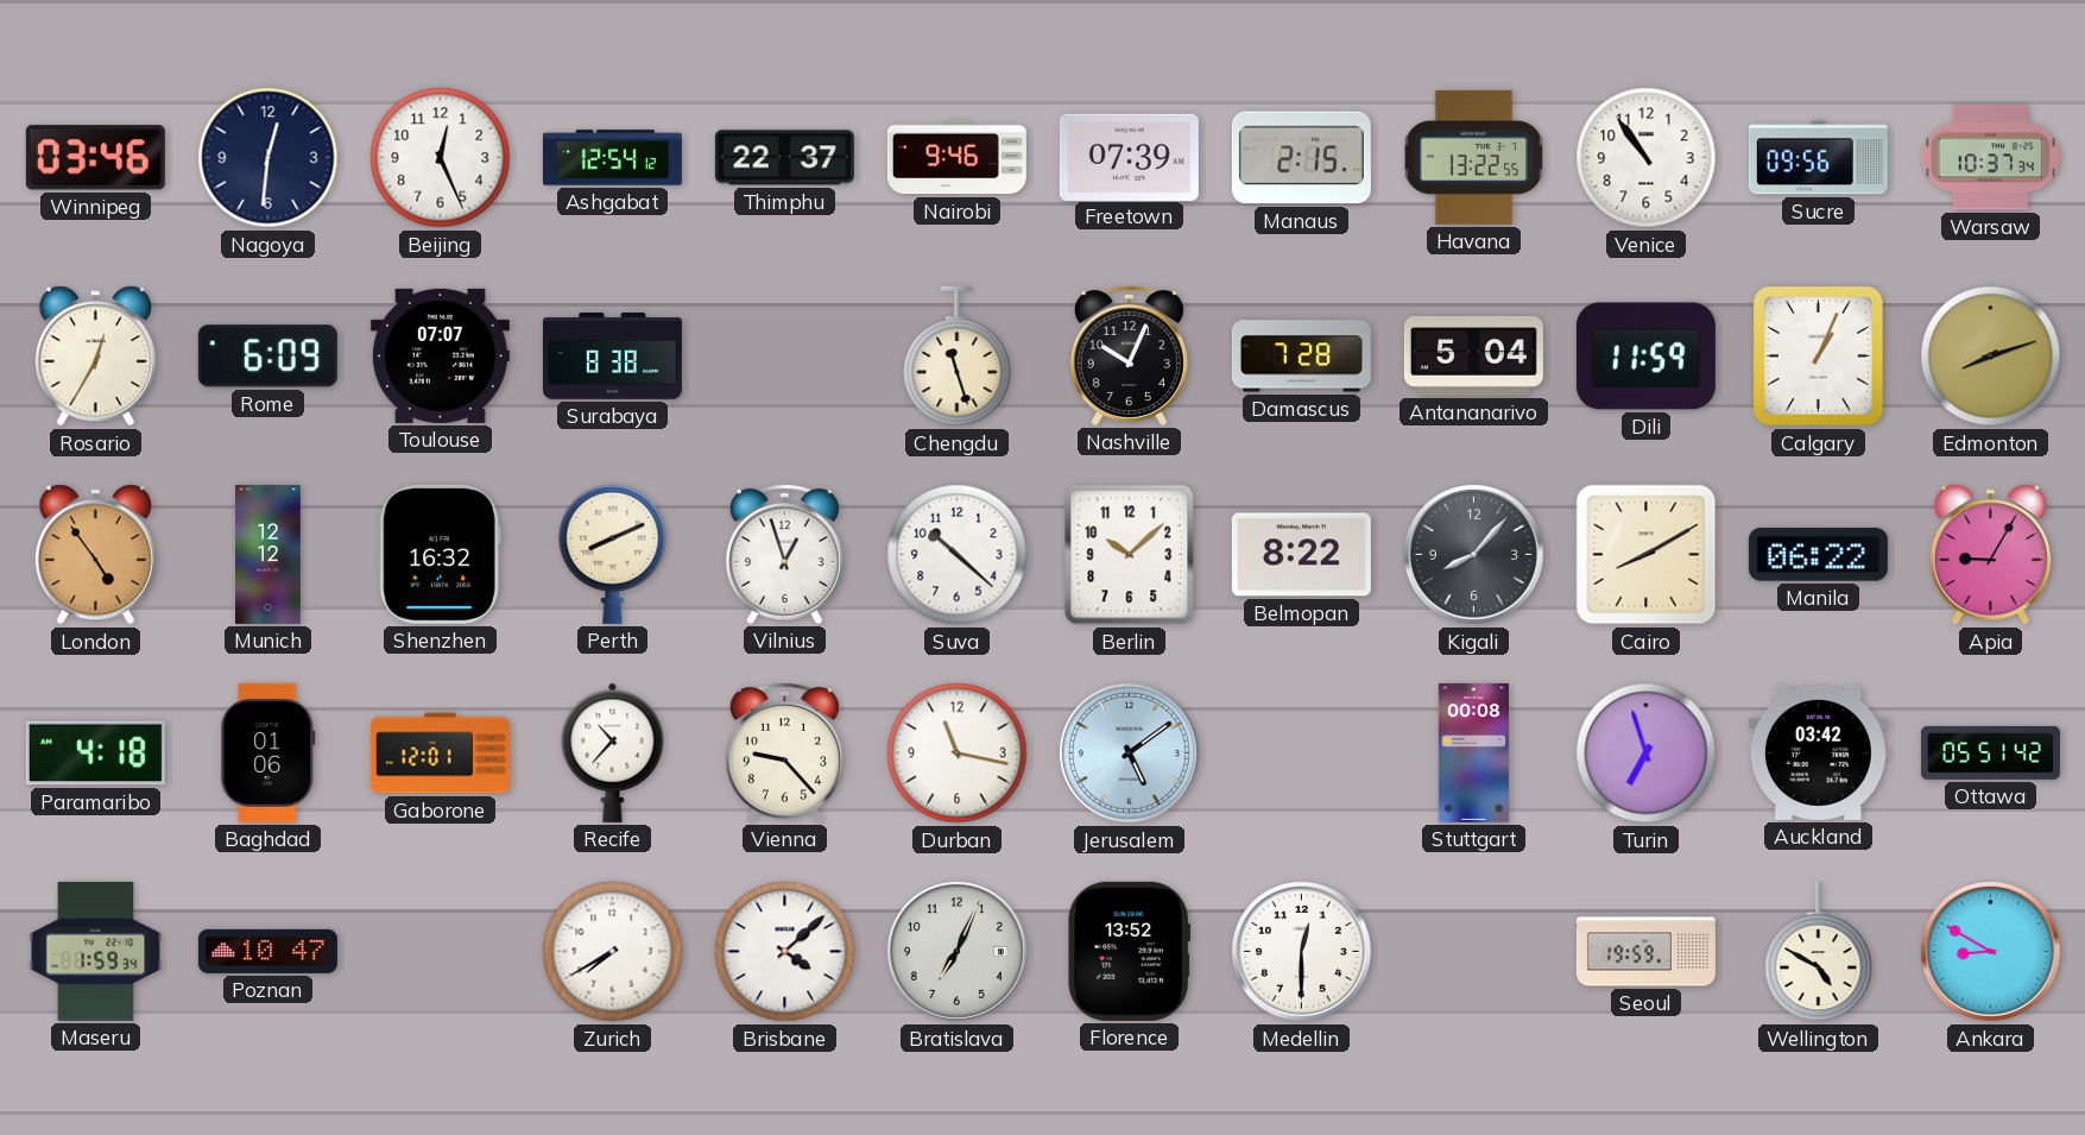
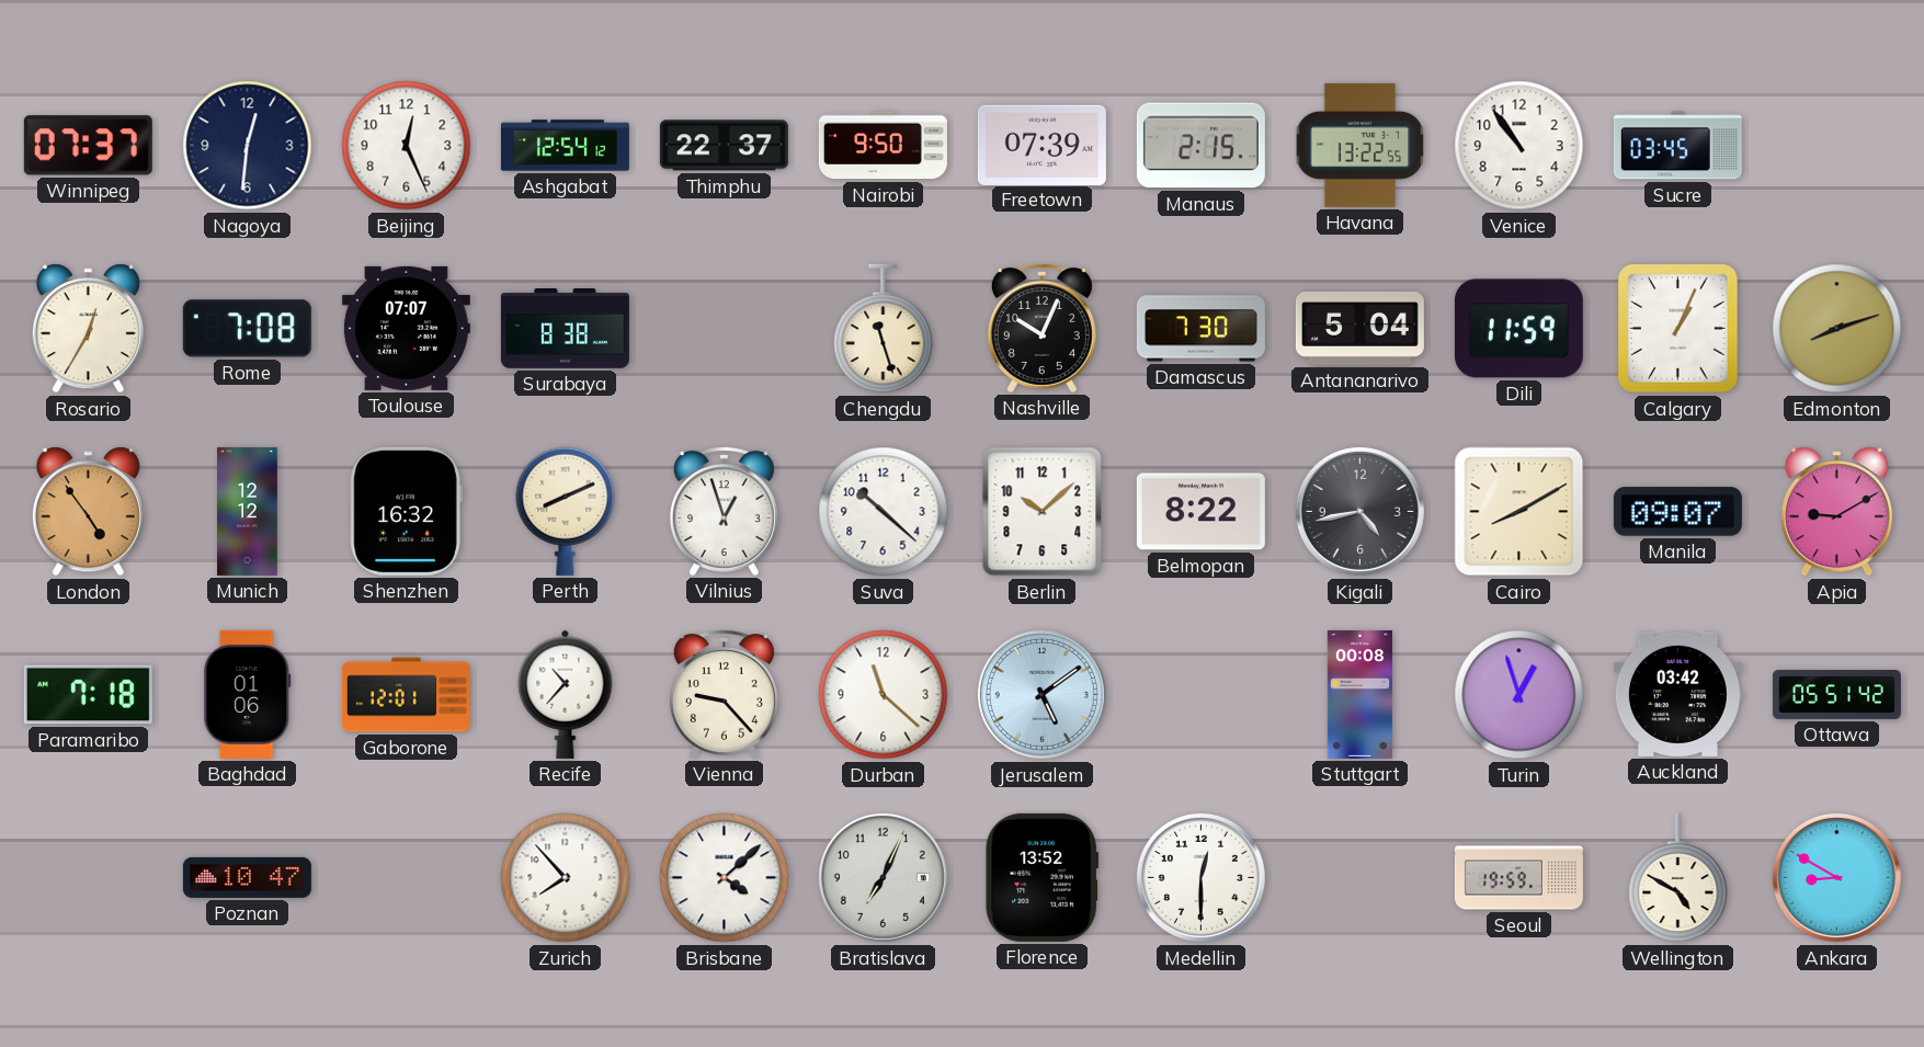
Winnipeg: 03:46 -> 07:37 (88, 146)
Nairobi: 9:46 -> 9:50 (883, 146)
Sucre: 09:56 -> 03:45 (1677, 146)
Warsaw: 10:37 -> none (1990, 158)
Rome: 6:09 -> 7:08 (247, 329)
Damascus: 7:28 -> 7:30 (1200, 329)
Kigali: 8:07 -> 4:43 (1359, 511)
Manila: 06:22 -> 09:07 (1677, 512)
Apia: 9:05 -> 9:10 (1836, 512)
Paramaribo: 4:18 -> 7:18 (88, 695)
Durban: 11:17 -> 11:22 (884, 695)
Turin: 6:57 -> 12:57 (1519, 695)
Maseru: 1:59 -> none (96, 951)
Zurich: 7:40 -> 7:53 (566, 878)
